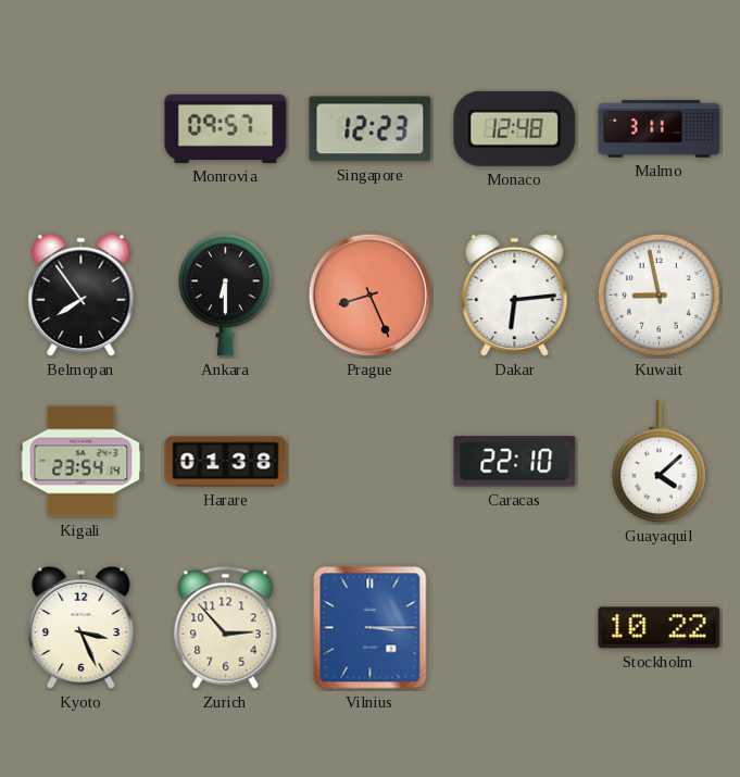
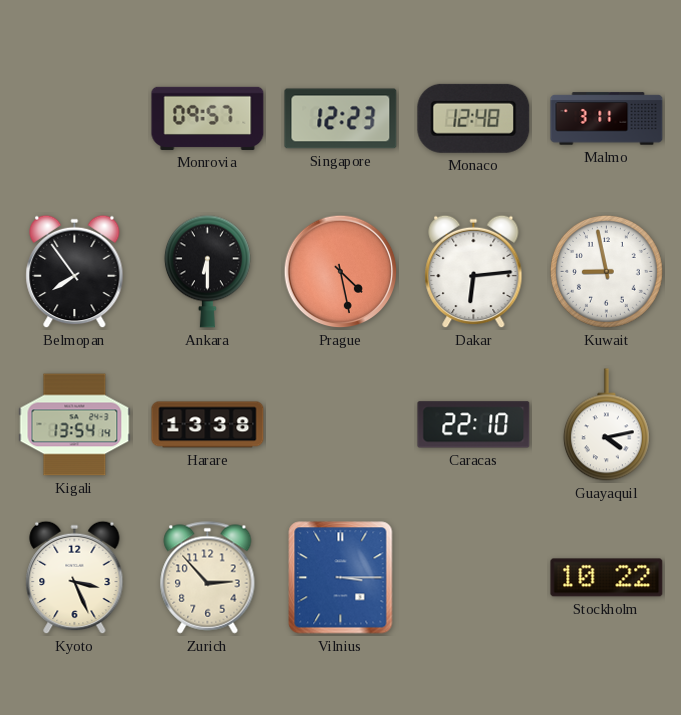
Prague: 8:26 -> 4:28 (341, 272)
Kigali: 23:54 -> 13:54 (75, 425)
Harare: 01:38 -> 13:38 (208, 425)
Guayaquil: 4:08 -> 4:13 (606, 425)
